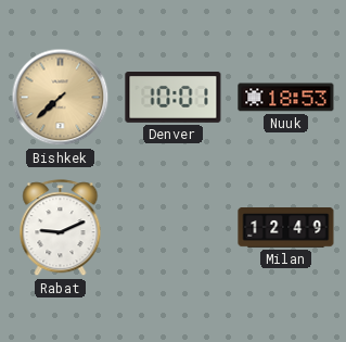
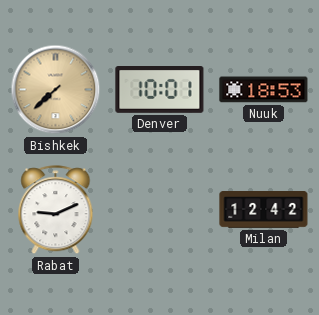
Milan: 12:49 -> 12:42 (264, 210)
